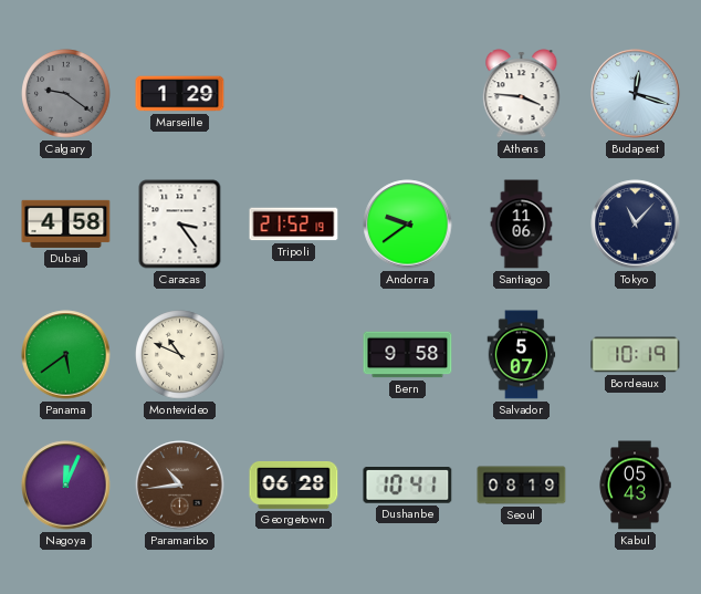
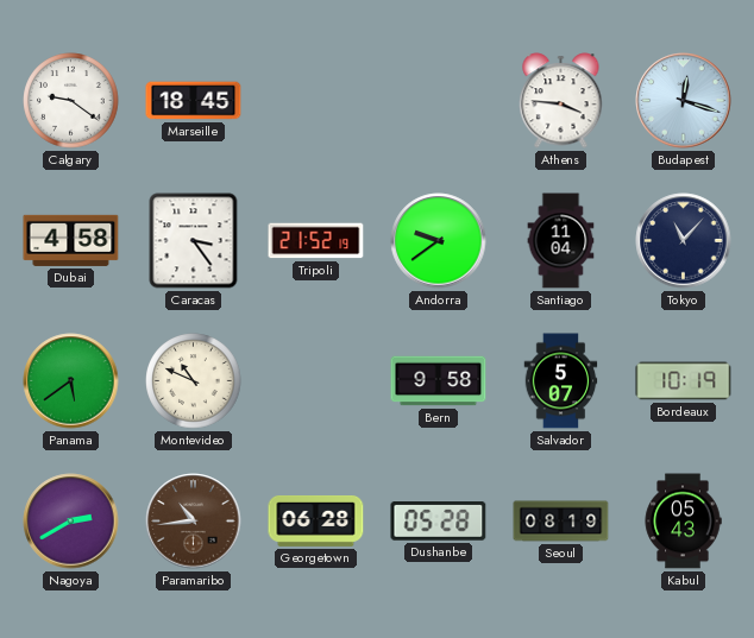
Calgary dial: grey -> white (71, 101)
Marseille: 1:29 -> 18:45 (194, 101)
Santiago: 11:06 -> 11:04 (561, 241)
Nagoya: 12:04 -> 2:40 (71, 522)
Dushanbe: 10:41 -> 05:28 (439, 522)
